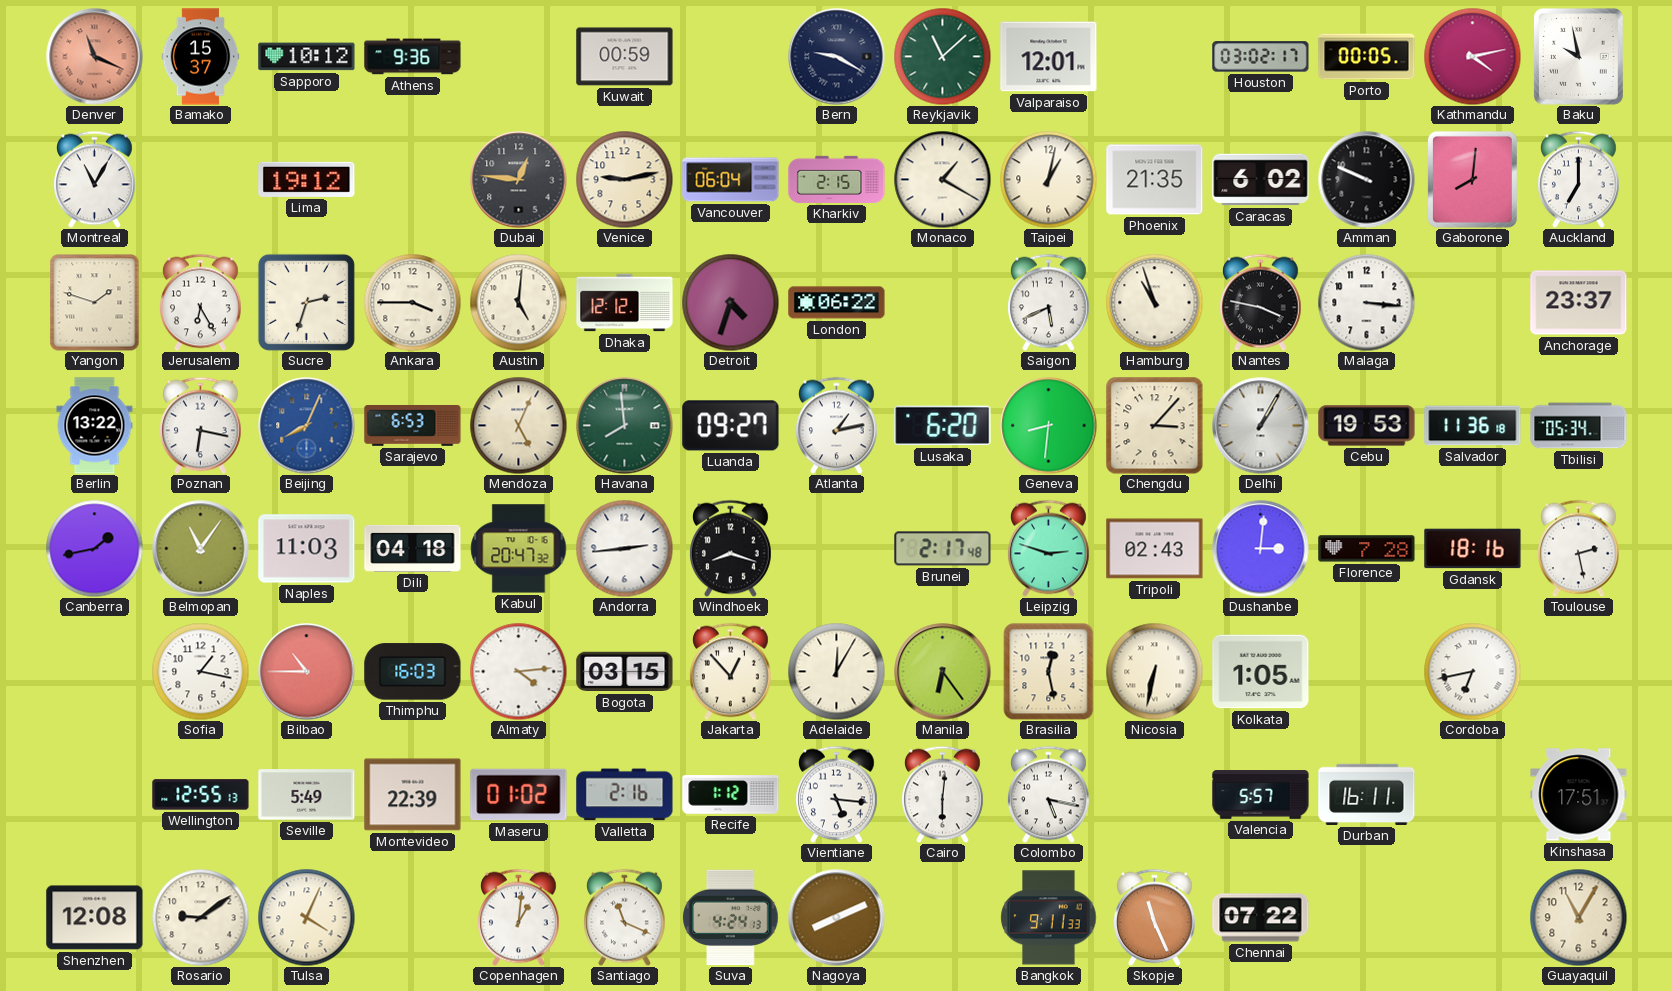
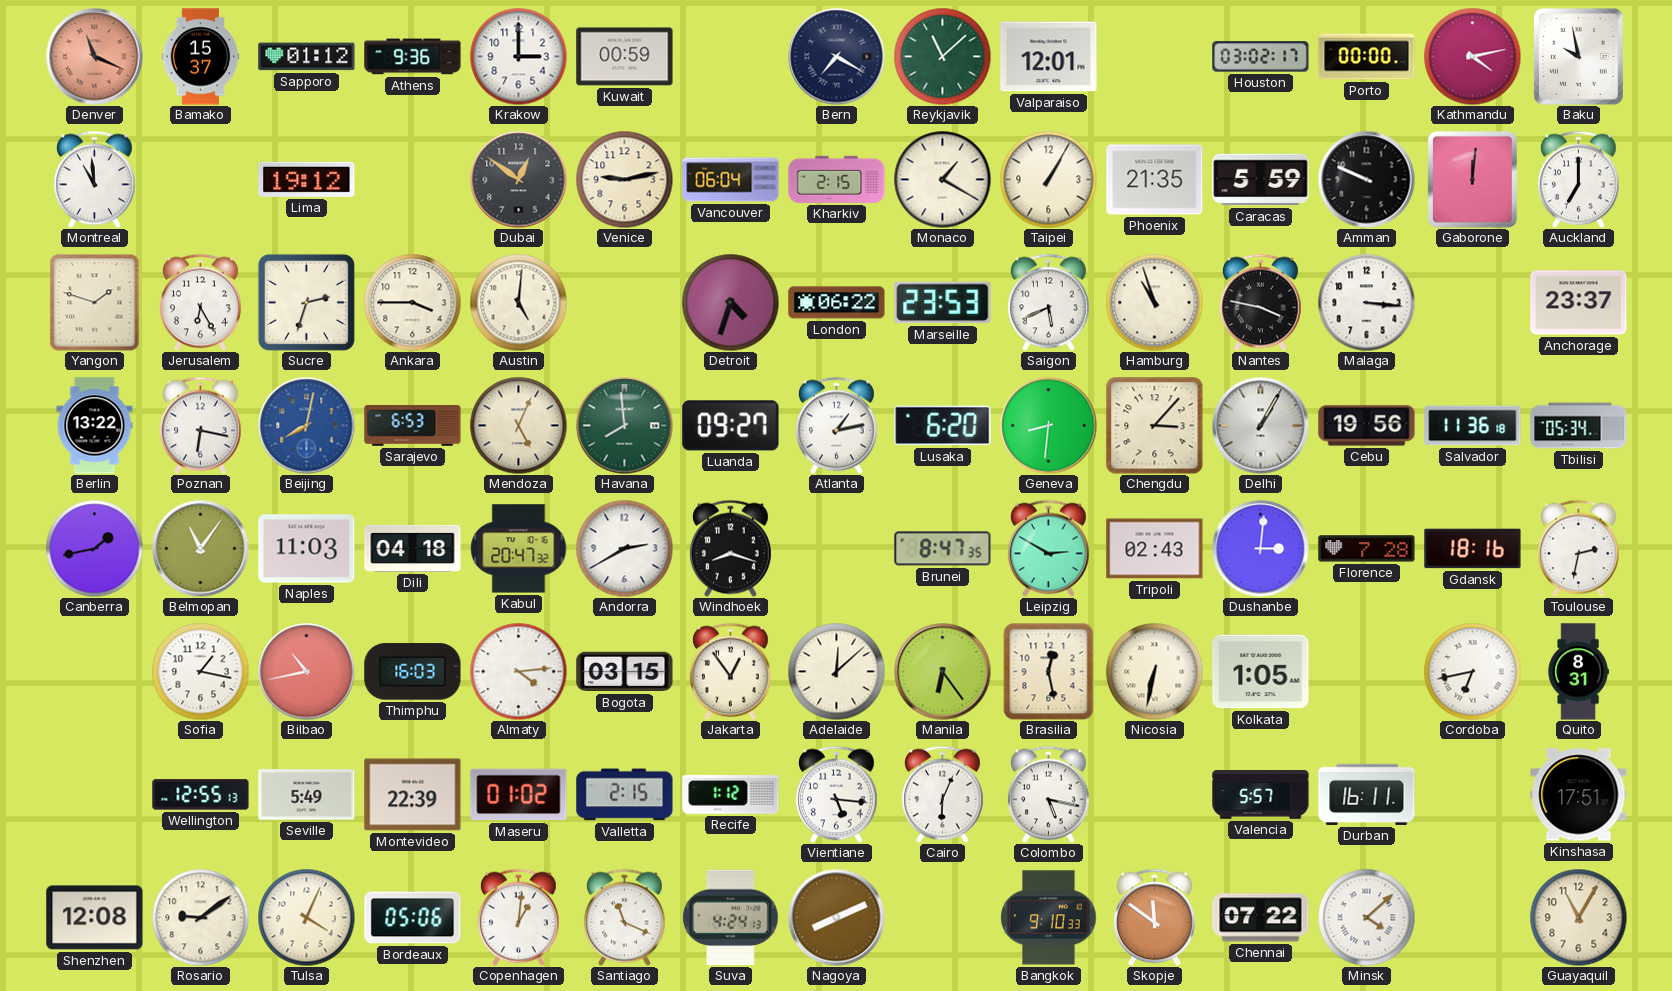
Sapporo: 10:12 -> 01:12 (307, 57)
Krakow: none -> 3:00 (518, 56)
Bern: 9:20 -> 7:20 (837, 57)
Porto: 00:05 -> 00:00 (1367, 57)
Montreal: 11:05 -> 10:59 (95, 179)
Dubai: 12:46 -> 12:51 (519, 180)
Taipei: 1:02 -> 1:05 (1048, 179)
Caracas: 6:02 -> 5:59 (1261, 180)
Gaborone: 8:01 -> 12:01 (1472, 179)
Dhaka: 12:12 -> none (625, 303)
Marseille: none -> 23:53 (943, 303)
Beijing: 8:04 -> 8:02 (307, 426)
Cebu: 19:53 -> 19:56 (1367, 426)
Andorra: 2:44 -> 2:40 (624, 548)
Brunei: 2:17 -> 8:47 (943, 549)
Leipzig: 2:48 -> 2:50 (1049, 548)
Toulouse: 2:28 -> 2:32 (1579, 548)
Bilbao: 10:45 -> 10:43 (307, 672)
Jakarta: 12:53 -> 12:54 (731, 671)
Adelaide: 12:05 -> 12:08 (836, 671)
Quito: none -> 8:31 (1578, 672)
Valletta: 2:16 -> 2:15 (625, 795)
Cairo: 6:01 -> 6:04 (943, 794)
Bordeaux: none -> 05:06 (413, 918)
Bangkok: 9:11 -> 9:10 (1049, 918)
Skopje: 11:26 -> 11:51 (1155, 917)
Minsk: none -> 4:08 (1366, 917)
